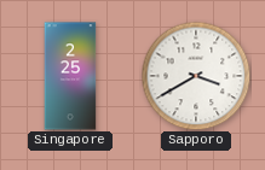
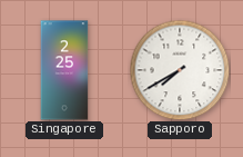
Sapporo: 3:40 -> 7:40 (180, 70)
